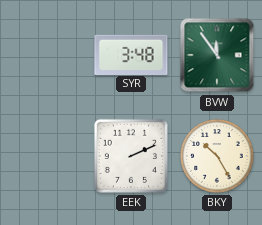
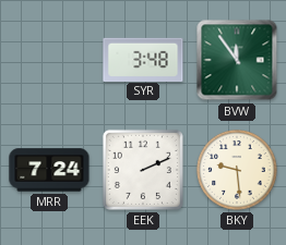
MRR: none -> 7:24 (49, 170)
BKY: 10:25 -> 9:29 (237, 170)
